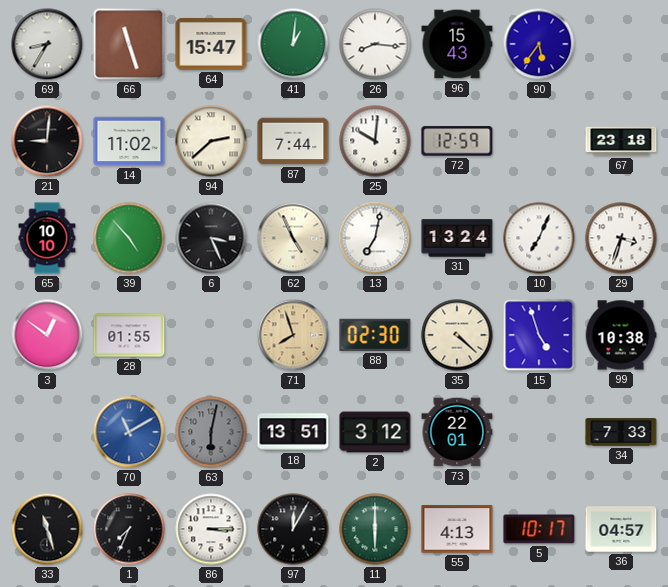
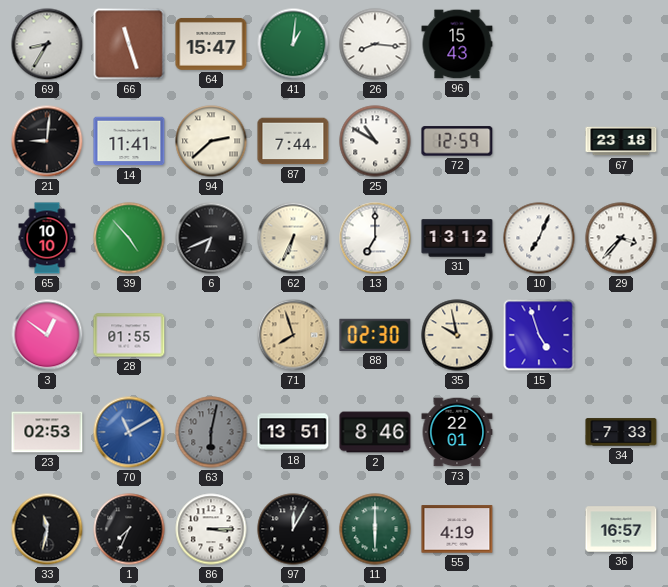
90: 5:36 -> none (539, 44)
14: 11:02 -> 11:41 (129, 141)
25: 10:01 -> 10:50 (375, 141)
6: 3:26 -> 6:41 (211, 238)
62: 4:56 -> 6:34 (293, 238)
13: 7:02 -> 7:00 (375, 238)
31: 13:24 -> 13:12 (457, 238)
29: 3:33 -> 3:37 (621, 238)
35: 4:22 -> 9:58 (457, 335)
99: 10:38 -> none (621, 335)
23: none -> 02:53 (47, 432)
2: 3:12 -> 8:46 (375, 432)
33: 11:27 -> 11:32 (47, 529)
55: 4:13 -> 4:19 (457, 529)
5: 10:17 -> none (539, 529)
36: 04:57 -> 16:57 (621, 529)
